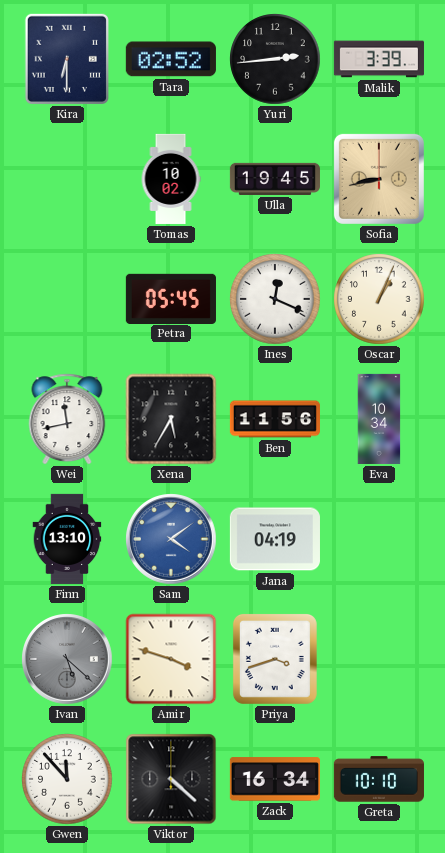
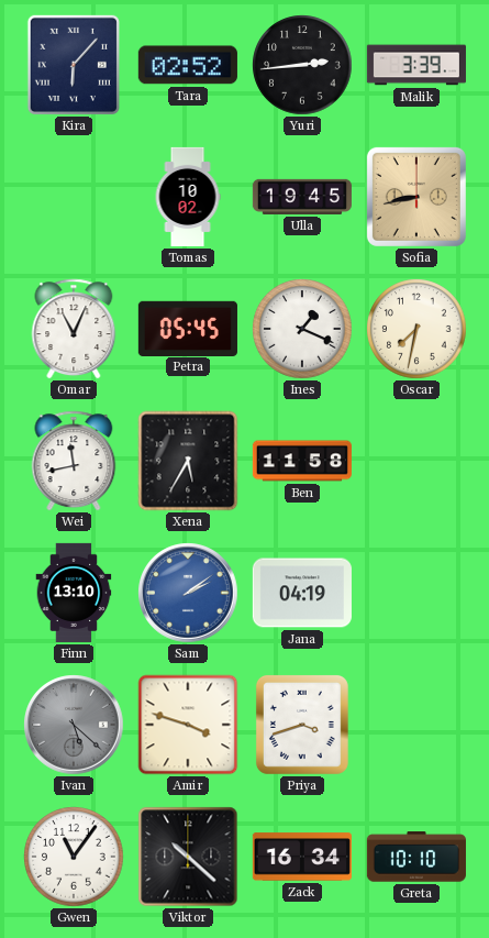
Kira: 6:30 -> 6:07 (74, 65)
Omar: none -> 11:04 (74, 329)
Ines: 12:19 -> 1:19 (302, 329)
Oscar: 1:04 -> 7:32 (416, 329)
Ben: 11:56 -> 11:58 (302, 461)
Eva: 10:34 -> none (379, 419)
Sam: 4:09 -> 2:09 (188, 593)
Gwen: 11:53 -> 11:06 (74, 857)
Viktor: 4:22 -> 10:22 (188, 857)
